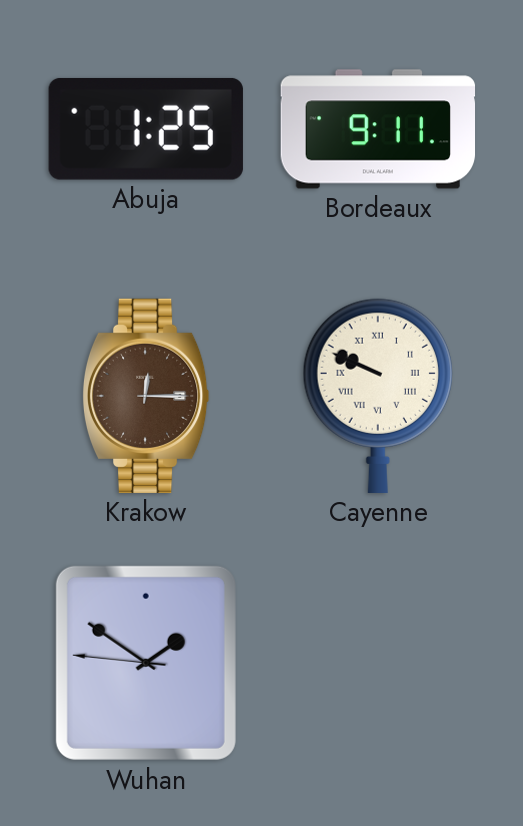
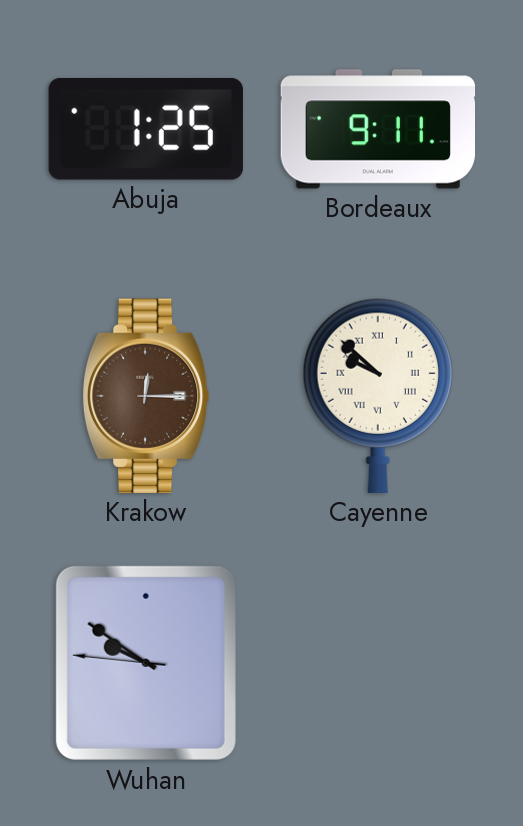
Cayenne: 9:49 -> 9:52 (378, 396)
Wuhan: 1:50 -> 9:50 (146, 663)
